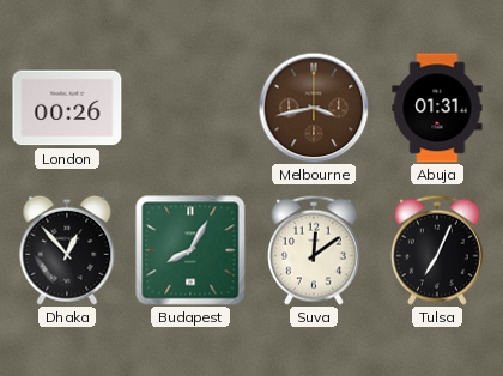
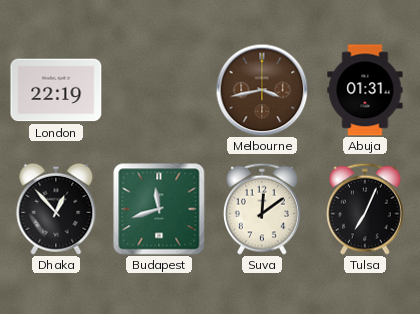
London: 00:26 -> 22:19 (56, 90)
Budapest: 8:05 -> 11:42 (159, 209)
